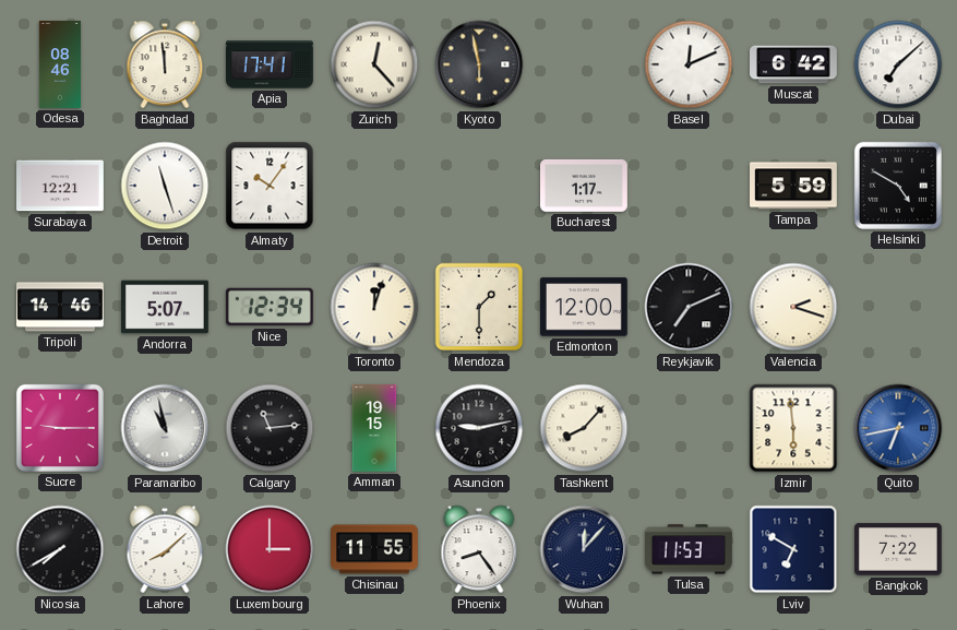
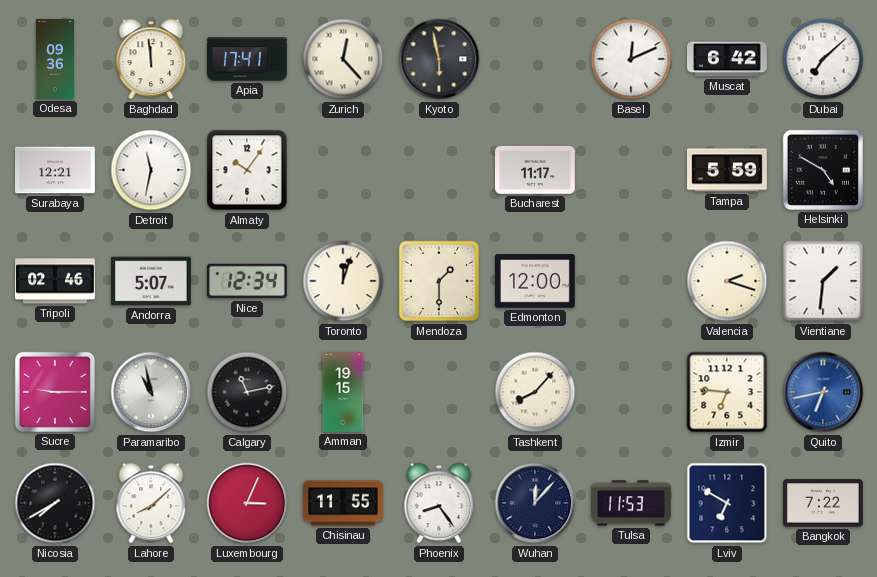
Odesa: 08:46 -> 09:36 (55, 59)
Detroit: 11:27 -> 11:32 (151, 170)
Bucharest: 1:17 -> 11:17 (536, 170)
Tripoli: 14:46 -> 02:46 (56, 281)
Reykjavik: 7:11 -> none (689, 307)
Vientiane: none -> 1:31 (823, 281)
Calgary: 11:14 -> 11:13 (247, 392)
Asuncion: 9:13 -> none (479, 428)
Izmir: 5:59 -> 6:46 (727, 392)
Luxembourg: 3:00 -> 3:04 (247, 503)
